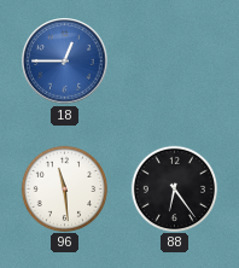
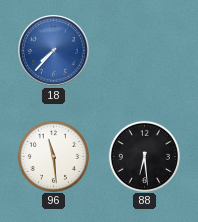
18: 12:45 -> 7:37 (54, 51)
88: 6:24 -> 6:29 (144, 156)
